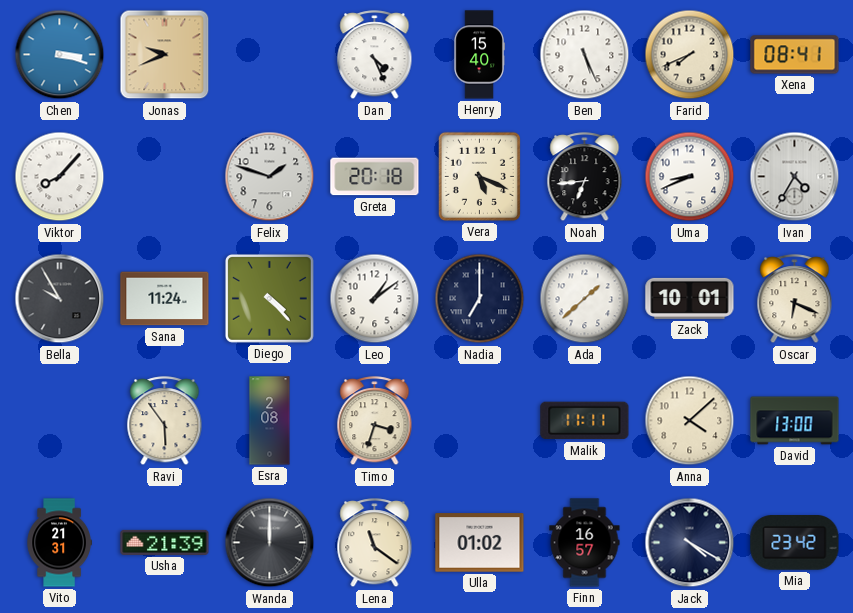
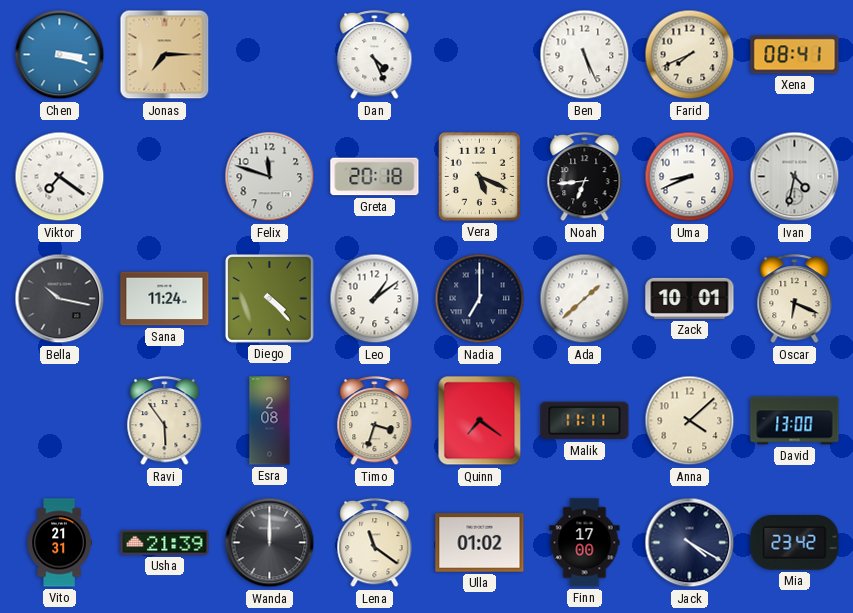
Jonas: 9:41 -> 7:15 (165, 55)
Henry: 15:40 -> none (479, 55)
Viktor: 8:07 -> 7:21 (60, 177)
Felix: 1:48 -> 11:48 (270, 177)
Ivan: 4:35 -> 4:32 (795, 177)
Bella: 9:55 -> 10:17 (60, 299)
Quinn: none -> 7:21 (480, 421)
Finn: 16:57 -> 17:00 (585, 543)
